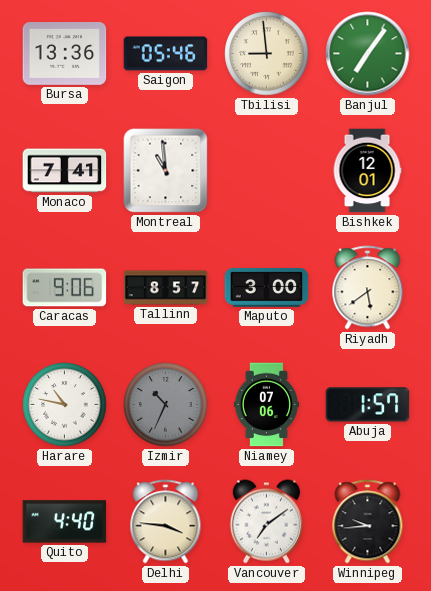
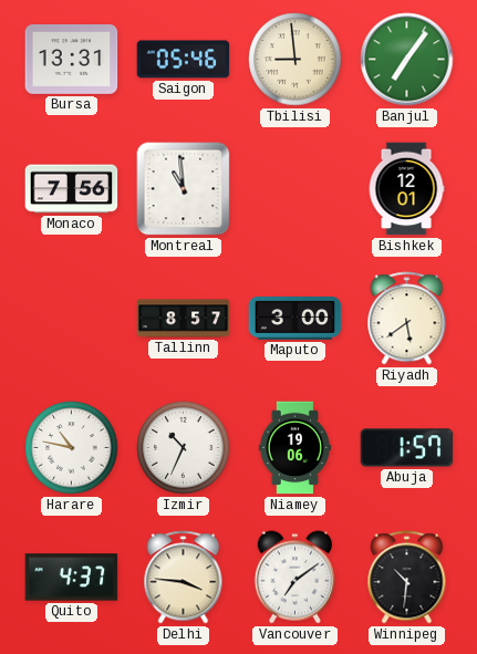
Bursa: 13:36 -> 13:31 (72, 60)
Monaco: 7:41 -> 7:56 (72, 189)
Caracas: 9:06 -> none (65, 288)
Izmir dial: grey -> white (184, 448)
Niamey: 07:06 -> 19:06 (294, 448)
Quito: 4:40 -> 4:37 (72, 578)
Winnipeg: 9:44 -> 10:31 (407, 578)
